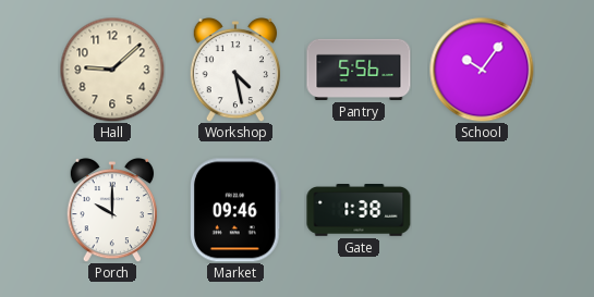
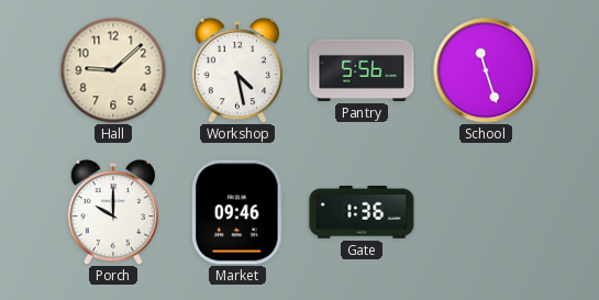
School: 10:06 -> 11:27 (486, 70)
Gate: 1:38 -> 1:36 (362, 213)
